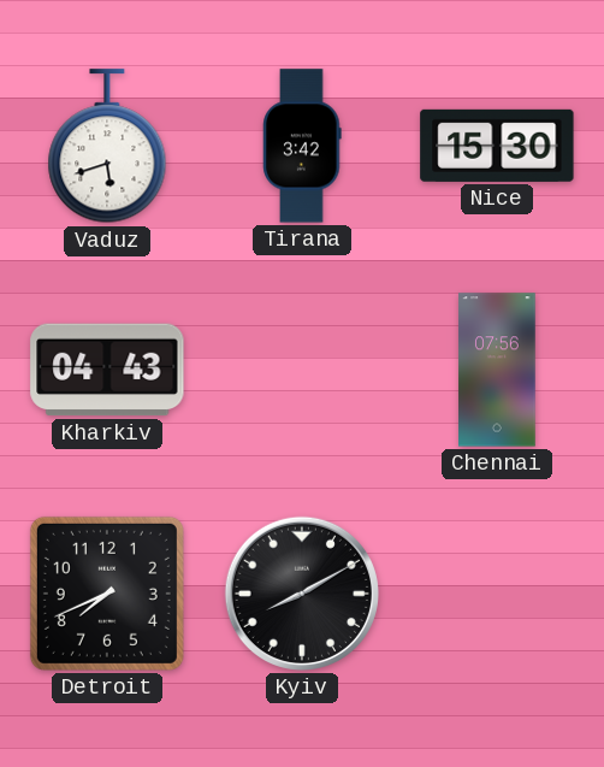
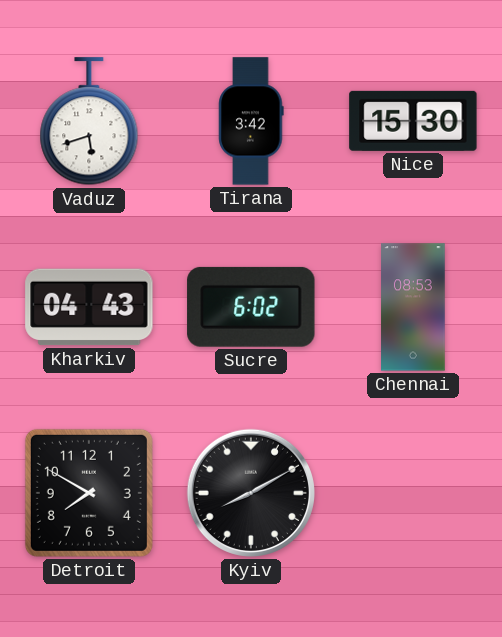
Sucre: none -> 6:02 (251, 307)
Chennai: 07:56 -> 08:53 (413, 307)
Detroit: 7:41 -> 7:50 (89, 493)
